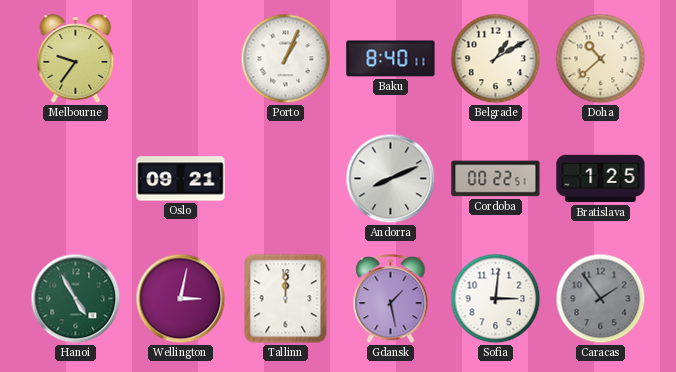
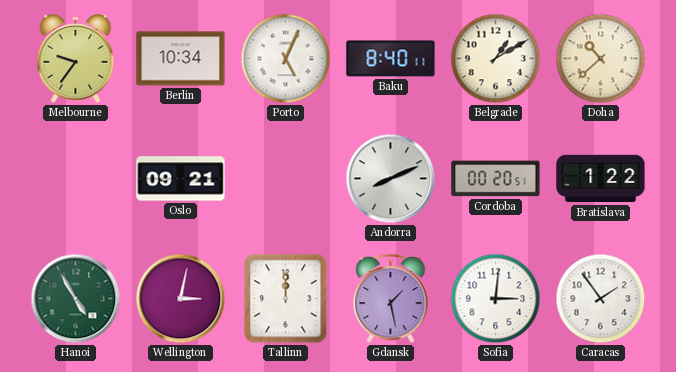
Berlin: none -> 10:34 (181, 59)
Porto: 1:04 -> 5:04 (286, 59)
Cordoba: 00:22 -> 00:20 (496, 179)
Bratislava: 1:25 -> 1:22 (601, 179)
Caracas dial: grey -> white (601, 299)
